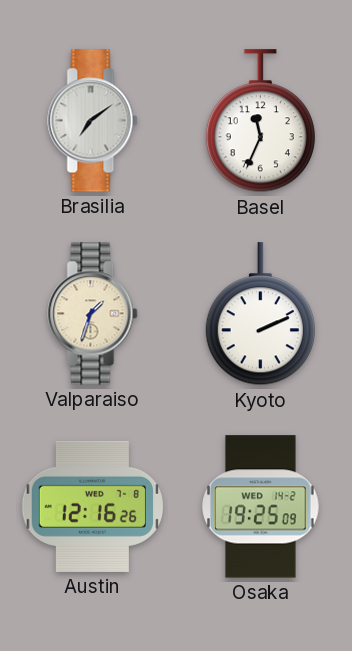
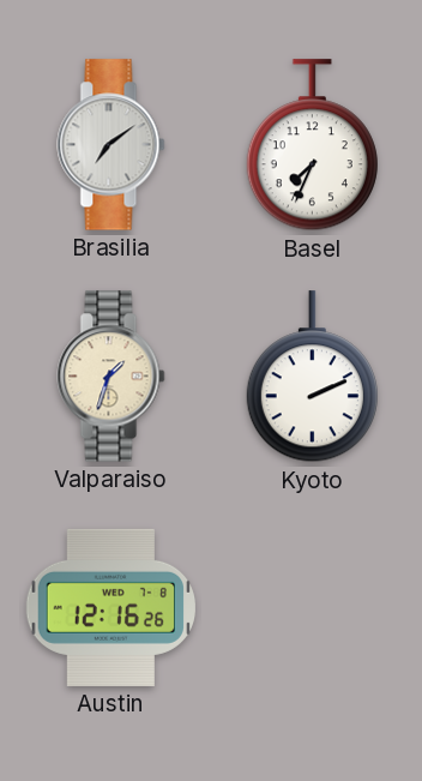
Basel: 11:34 -> 7:34 (312, 145)
Osaka: 19:25 -> none (261, 507)
